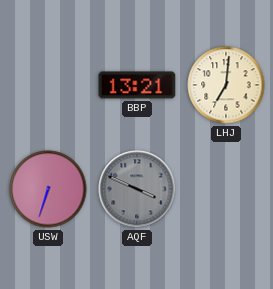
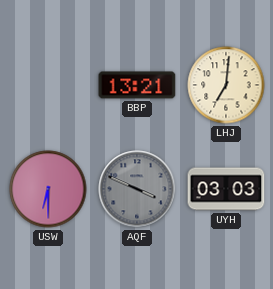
USW: 6:33 -> 6:30 (48, 189)
UYH: none -> 03:03 (226, 189)
